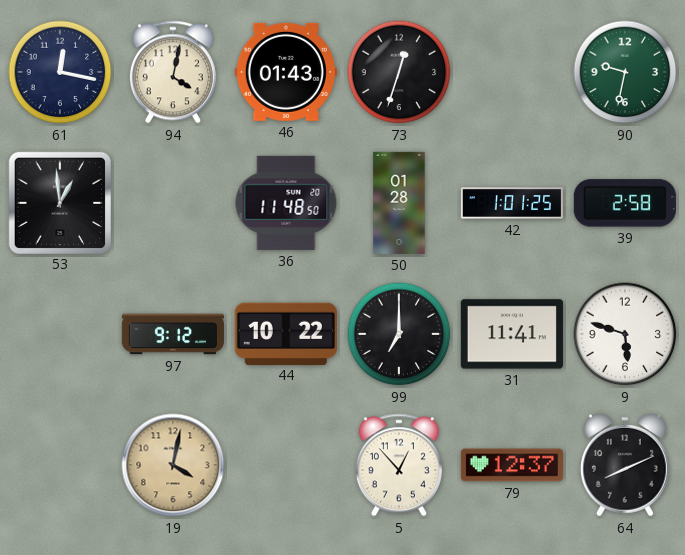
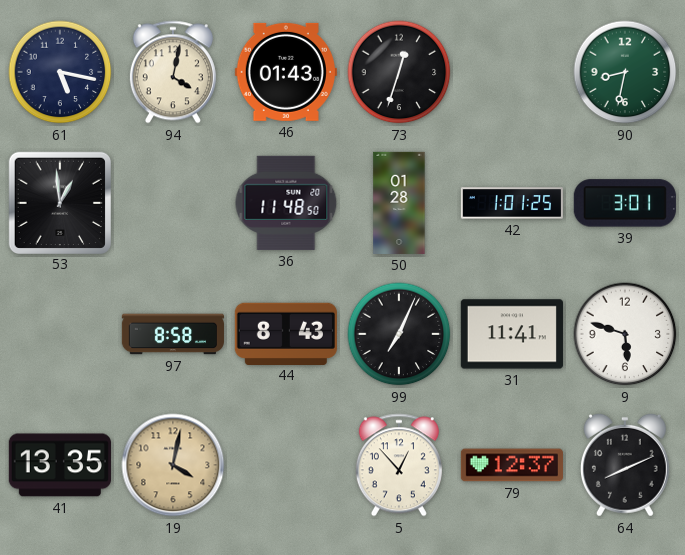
61: 12:17 -> 5:17 (60, 72)
90: 9:32 -> 8:32 (625, 72)
39: 2:58 -> 3:01 (625, 203)
97: 9:12 -> 8:58 (173, 334)
44: 10:22 -> 8:43 (286, 333)
99: 7:00 -> 7:04 (399, 334)
41: none -> 13:35 (60, 465)
